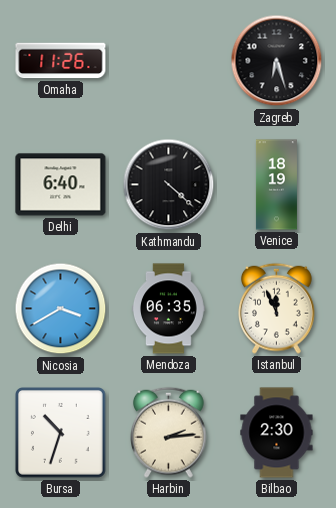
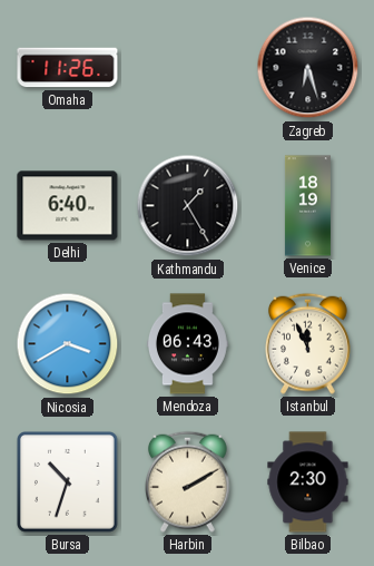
Kathmandu: 4:22 -> 1:25 (188, 206)
Mendoza: 06:35 -> 06:43 (188, 344)
Harbin: 2:14 -> 2:10 (188, 481)
